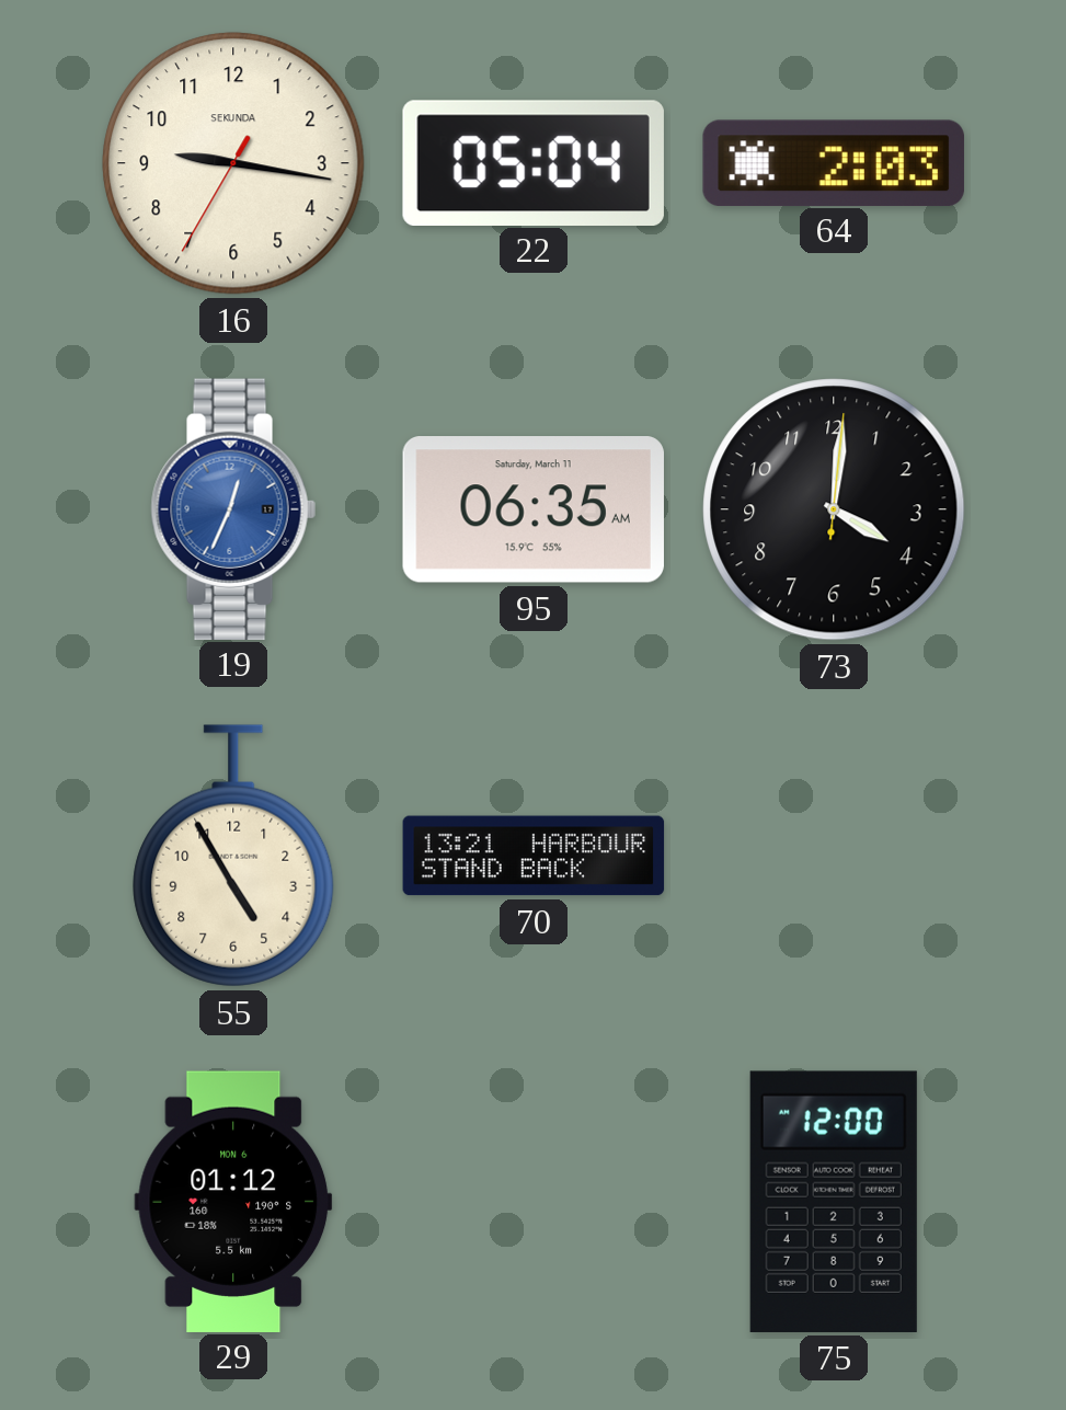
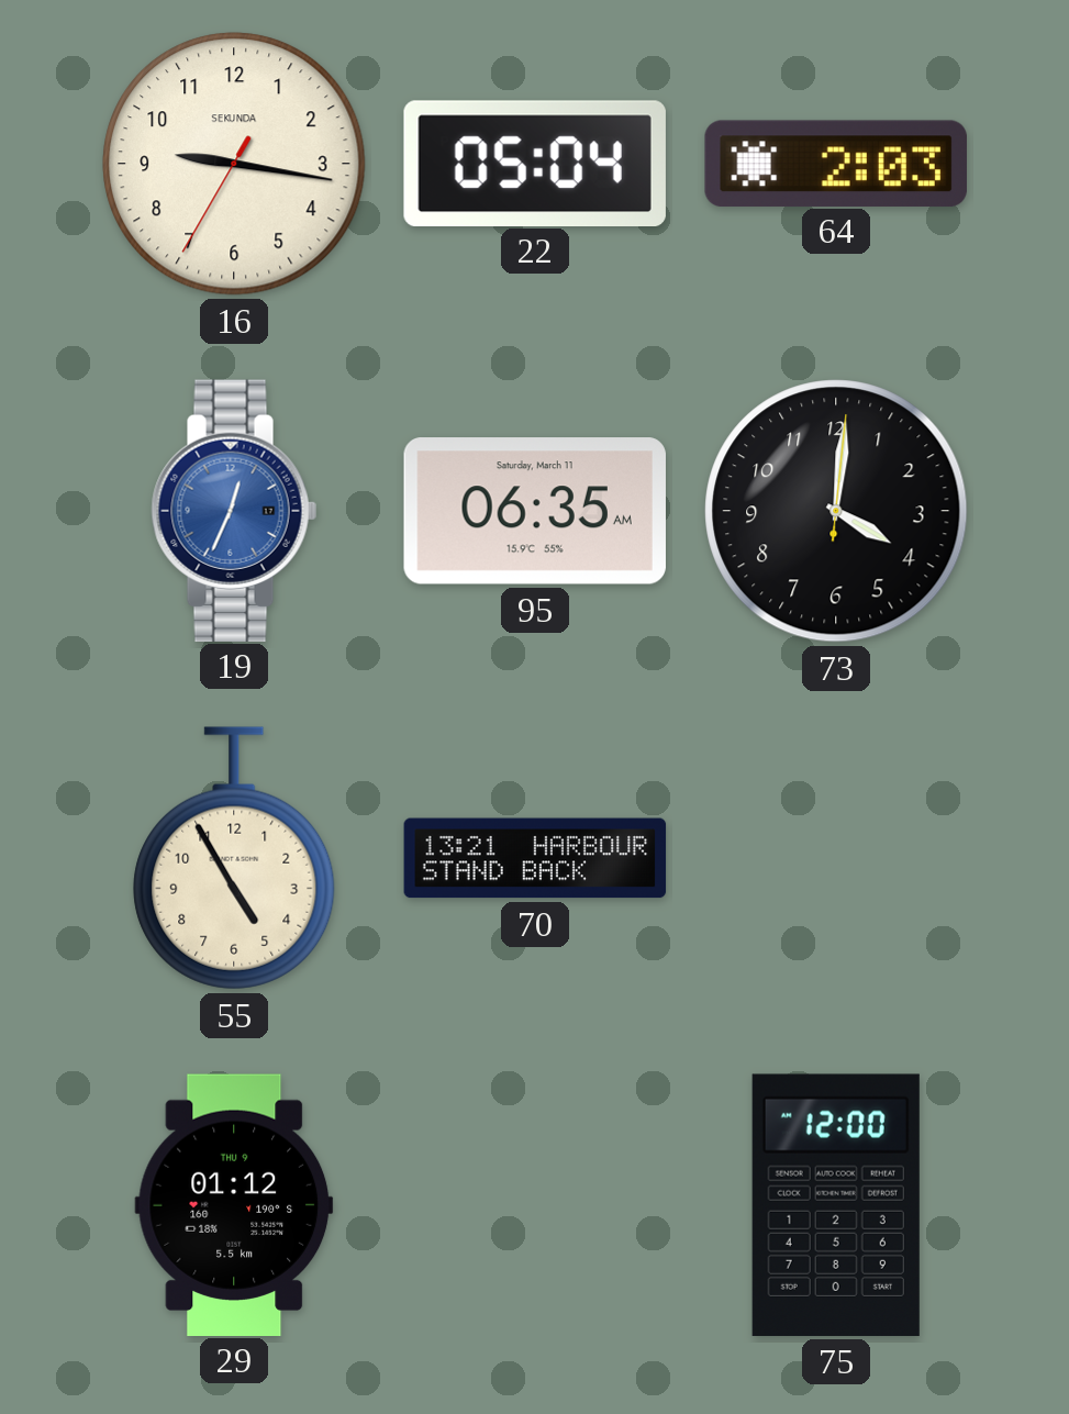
29 date: MON 6 -> THU 9 (234, 1204)
